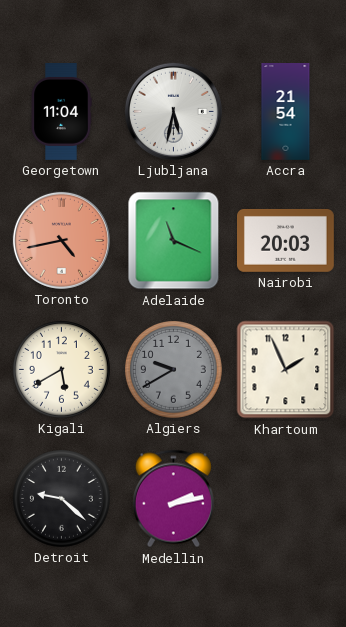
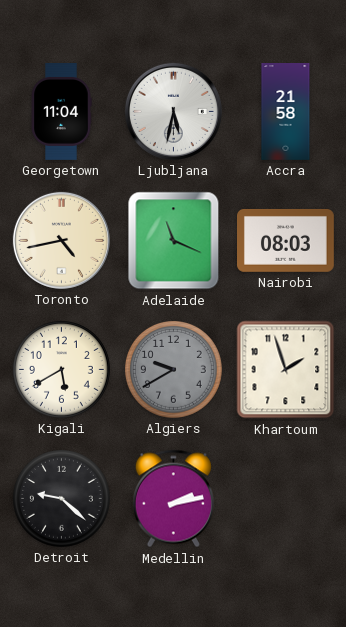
Accra: 21:54 -> 21:58 (286, 112)
Toronto dial: salmon -> cream (61, 240)
Nairobi: 20:03 -> 08:03 (286, 240)
Khartoum: 1:56 -> 1:57 (286, 370)
